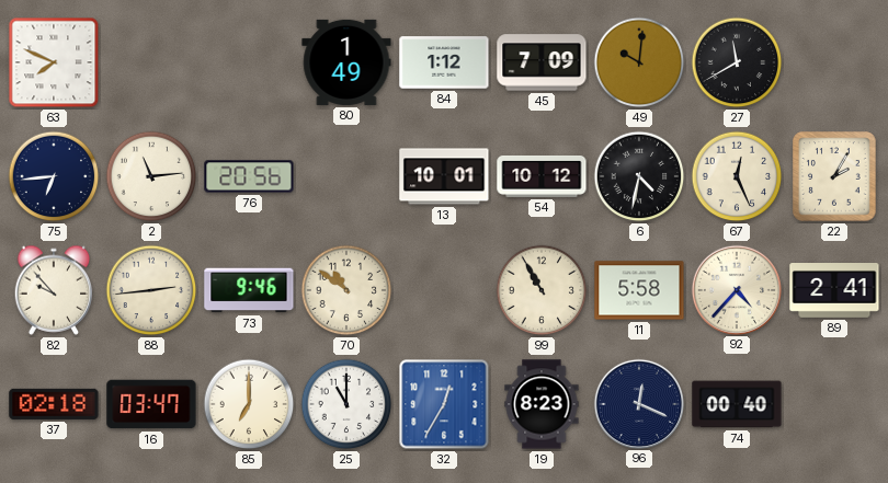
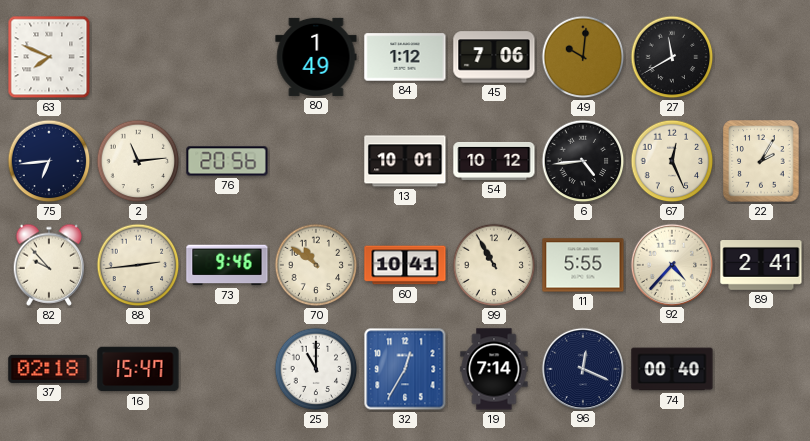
45: 7:09 -> 7:06 (494, 57)
6: 4:32 -> 4:44 (583, 161)
60: none -> 10:41 (405, 265)
11: 5:58 -> 5:55 (583, 265)
16: 03:47 -> 15:47 (138, 369)
85: 7:00 -> none (249, 404)
19: 8:23 -> 7:14 (494, 369)
